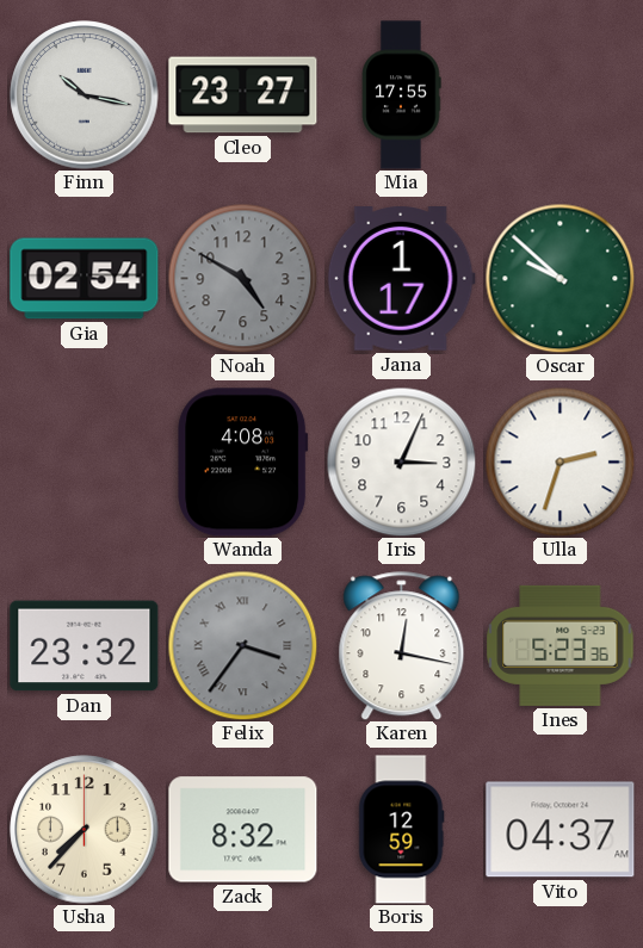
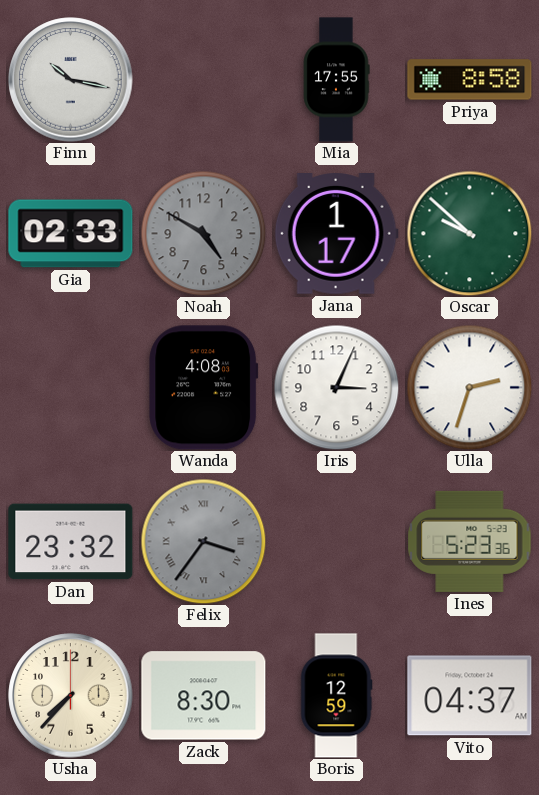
Cleo: 23:27 -> none (243, 95)
Priya: none -> 8:58 (470, 80)
Gia: 02:54 -> 02:33 (71, 234)
Karen: 12:17 -> none (402, 646)
Zack: 8:32 -> 8:30 (204, 696)
